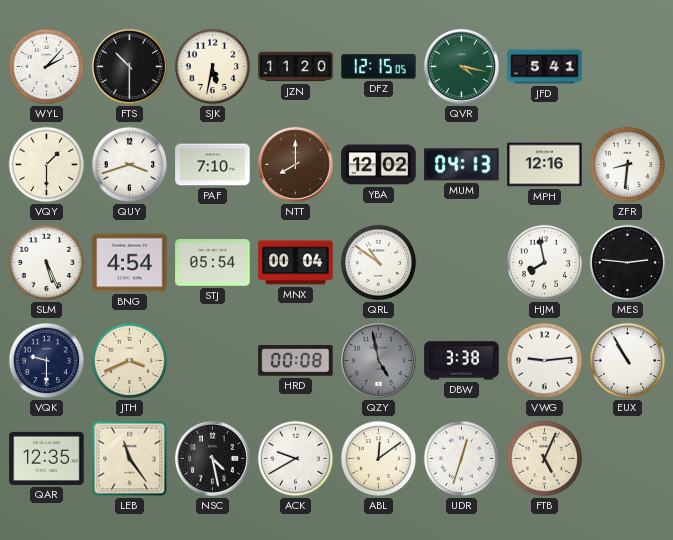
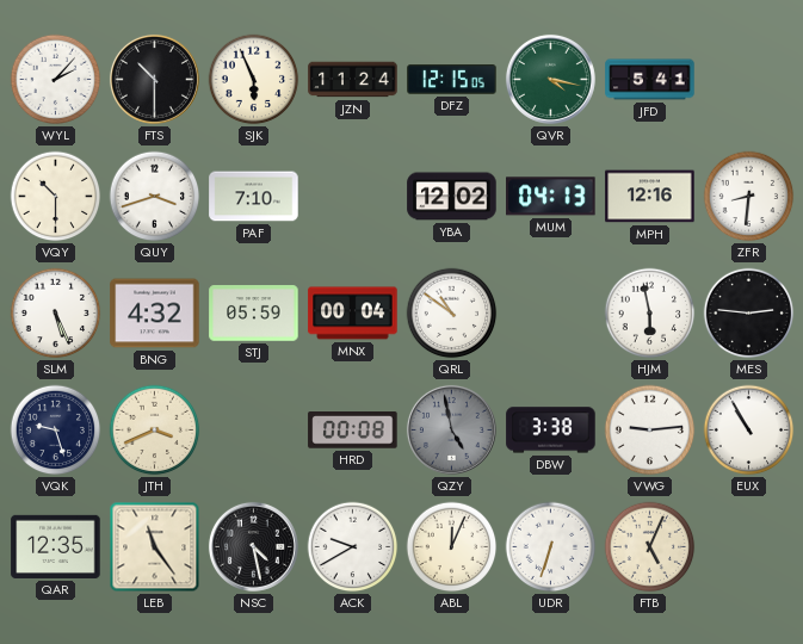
SJK: 5:32 -> 5:56 (254, 80)
JZN: 11:20 -> 11:24 (353, 80)
VQY: 1:30 -> 10:30 (56, 197)
NTT: 8:00 -> none (295, 164)
BNG: 4:54 -> 4:32 (155, 314)
STJ: 05:54 -> 05:59 (254, 314)
HJM: 7:58 -> 5:58 (650, 314)
VQK: 9:30 -> 9:27 (56, 431)
ABL: 12:09 -> 12:04 (452, 547)
UDR: 12:33 -> 6:33 (551, 547)
